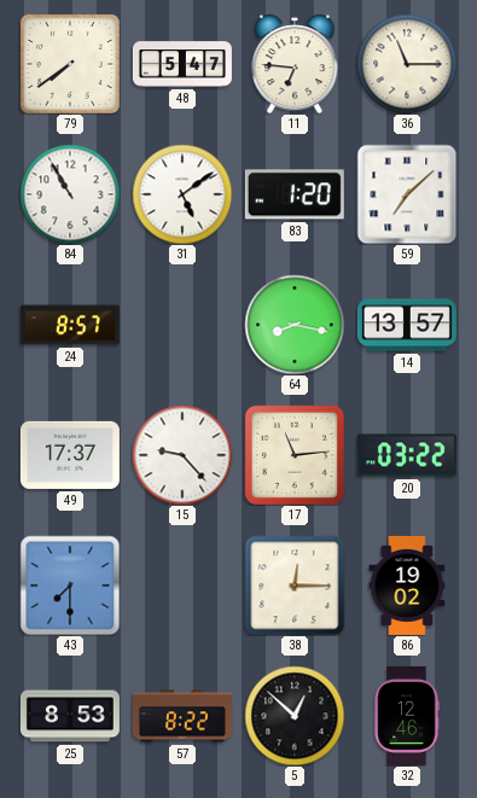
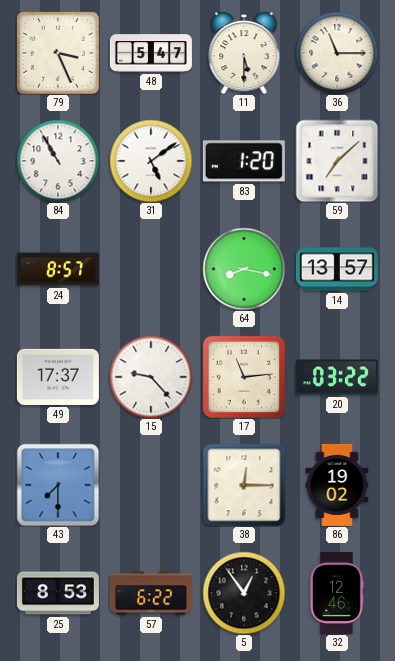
79: 7:39 -> 3:26 (58, 53)
11: 6:46 -> 5:30 (244, 53)
57: 8:22 -> 6:22 (151, 593)
5: 12:52 -> 12:54 (244, 593)
